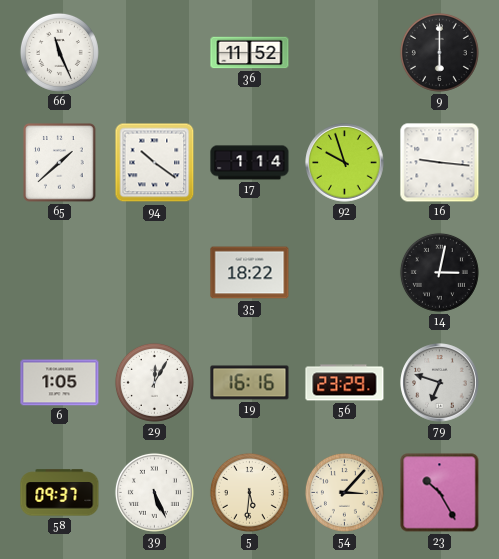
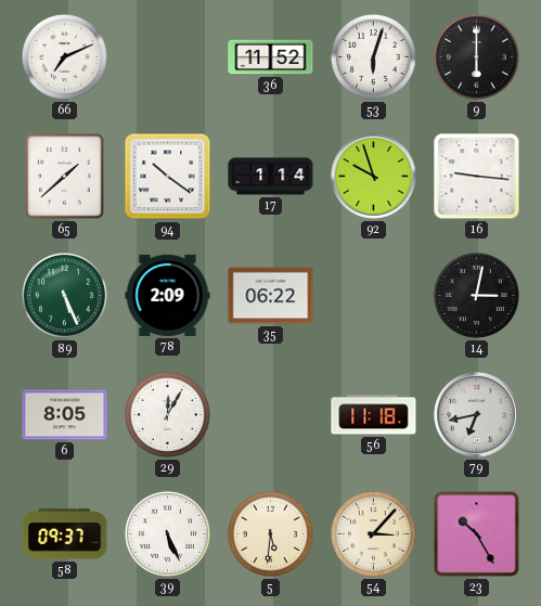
66: 11:26 -> 7:11 (64, 56)
53: none -> 6:03 (373, 56)
89: none -> 5:26 (64, 295)
78: none -> 2:09 (168, 295)
35: 18:22 -> 06:22 (271, 296)
6: 1:05 -> 8:05 (65, 415)
19: 16:16 -> none (250, 383)
56: 23:29 -> 11:18 (374, 415)
79: 6:48 -> 6:43 (477, 415)
